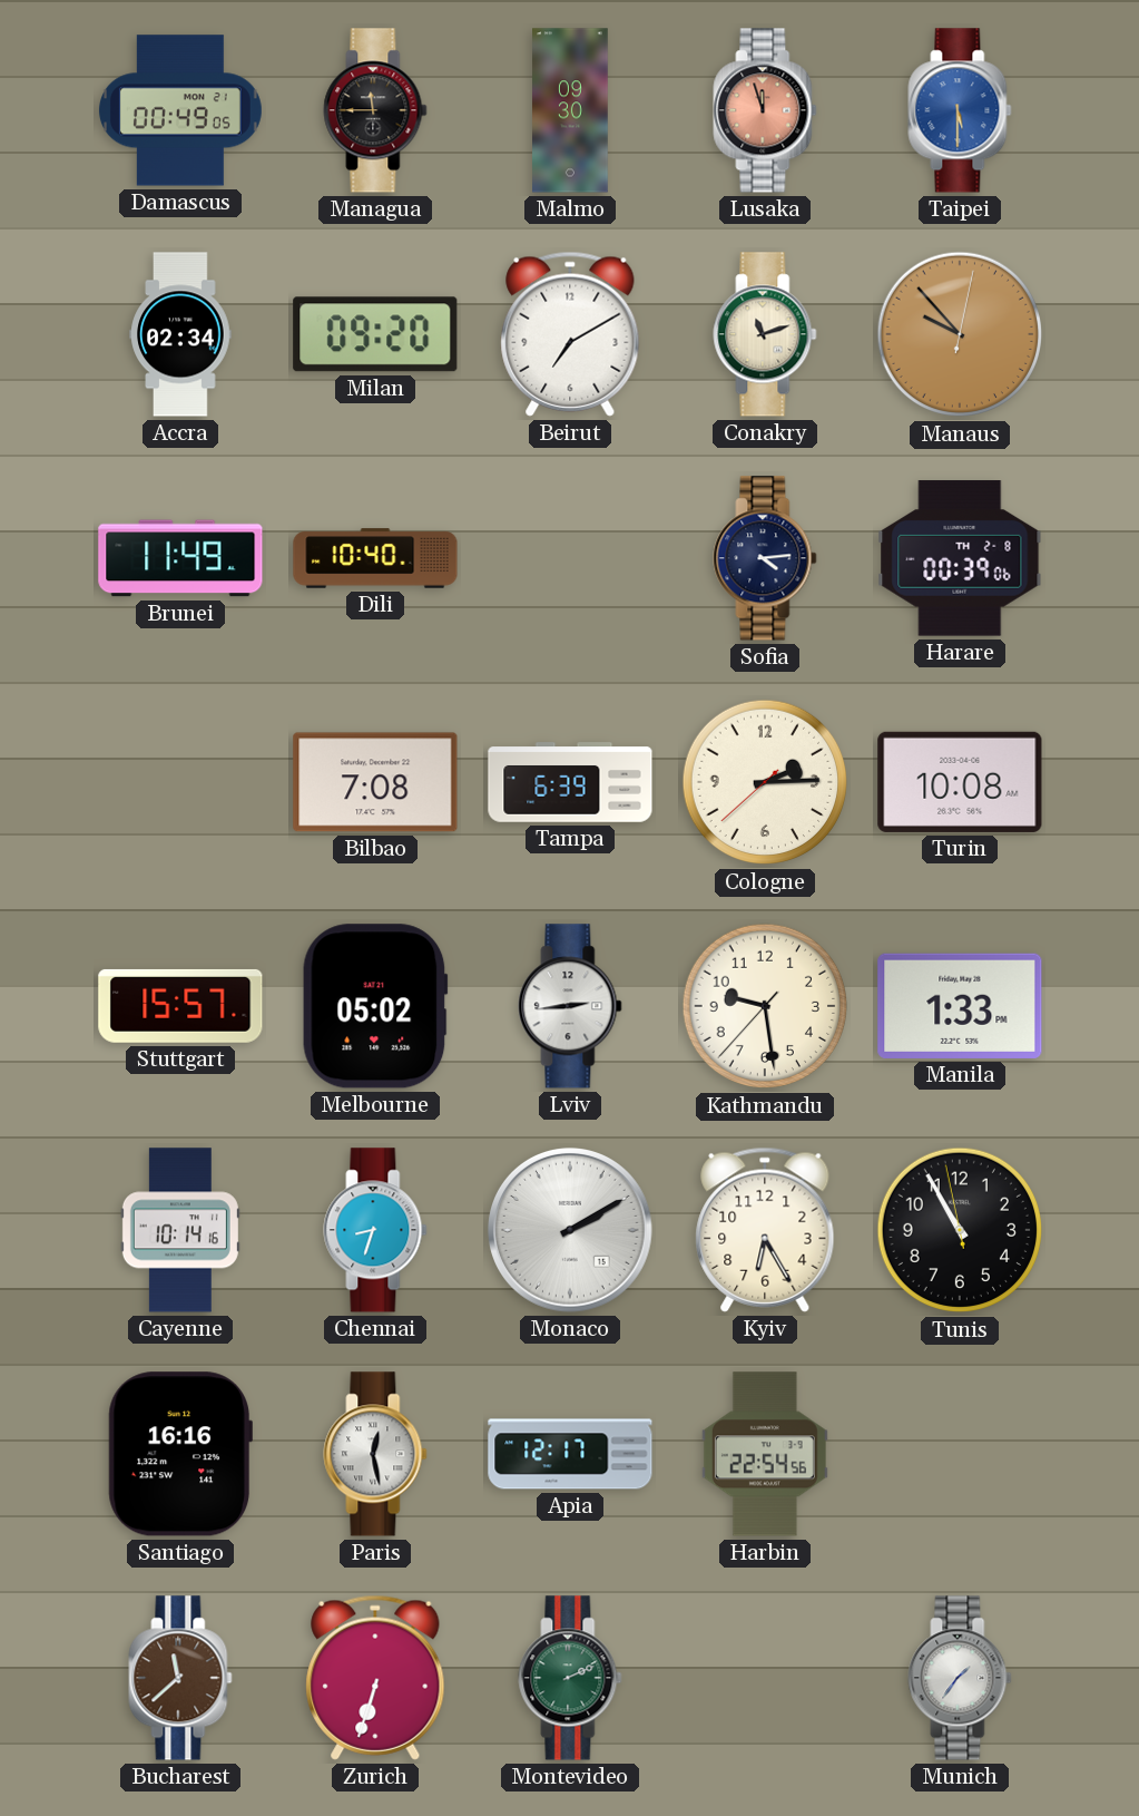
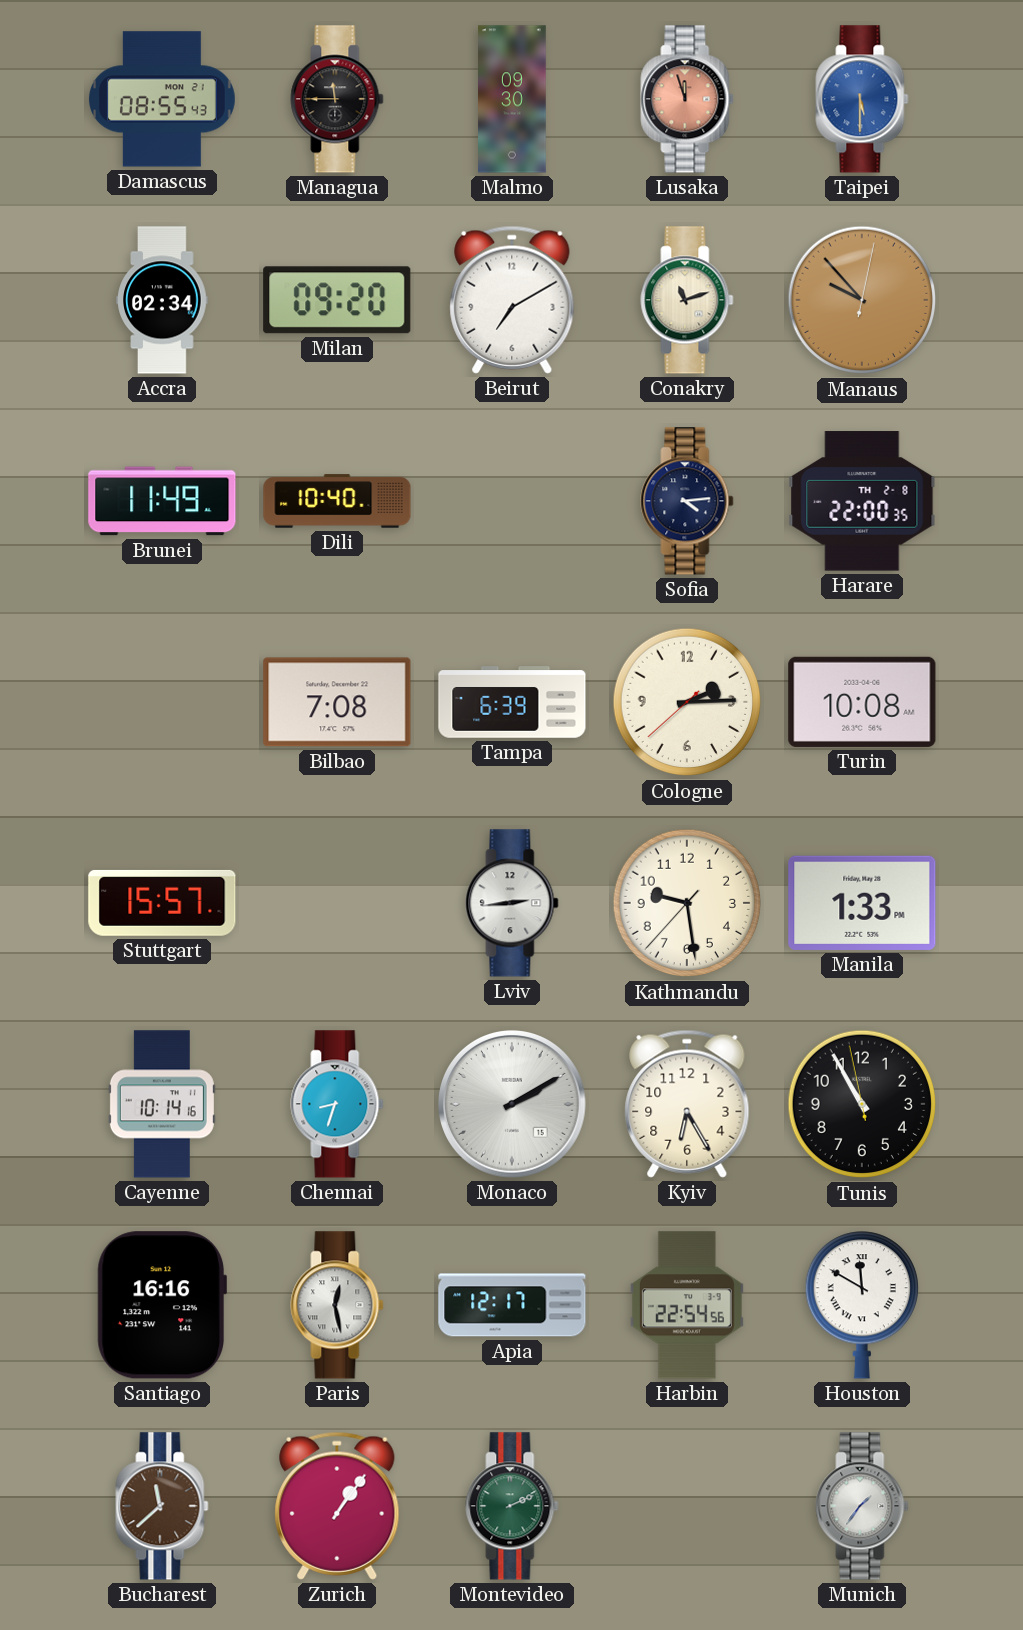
Damascus: 00:49 -> 08:55 (162, 99)
Harare: 00:39 -> 22:00 (862, 501)
Melbourne: 05:02 -> none (375, 1006)
Houston: none -> 11:50 (862, 1305)
Zurich: 6:33 -> 1:06 (337, 1506)
